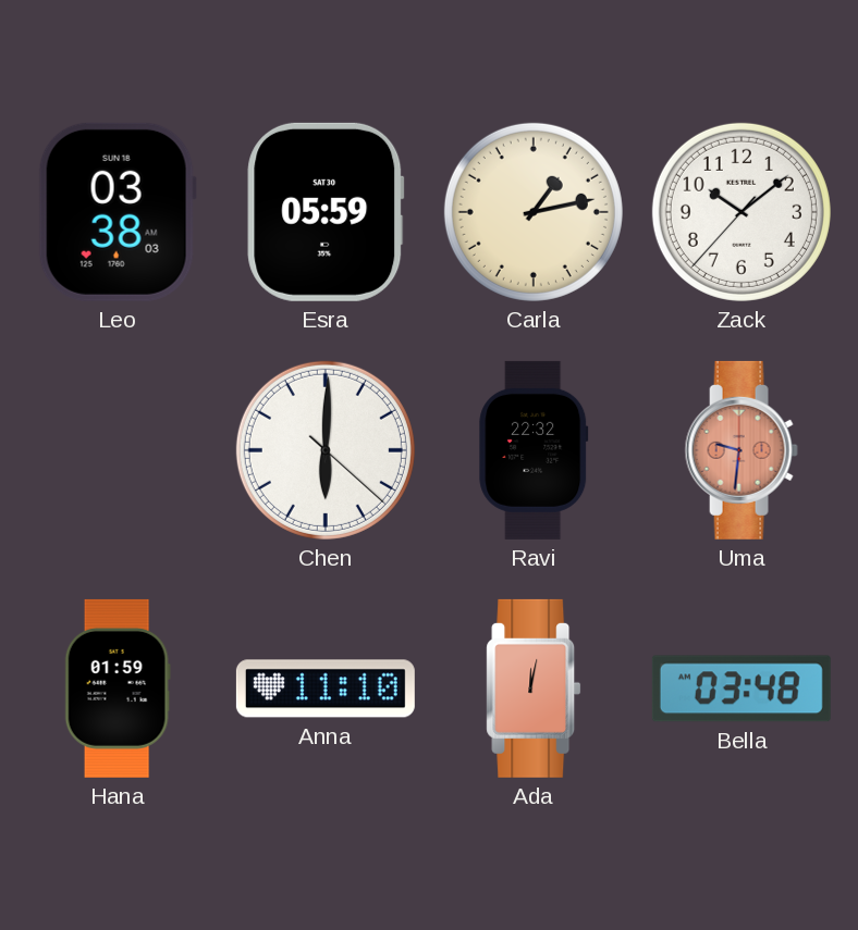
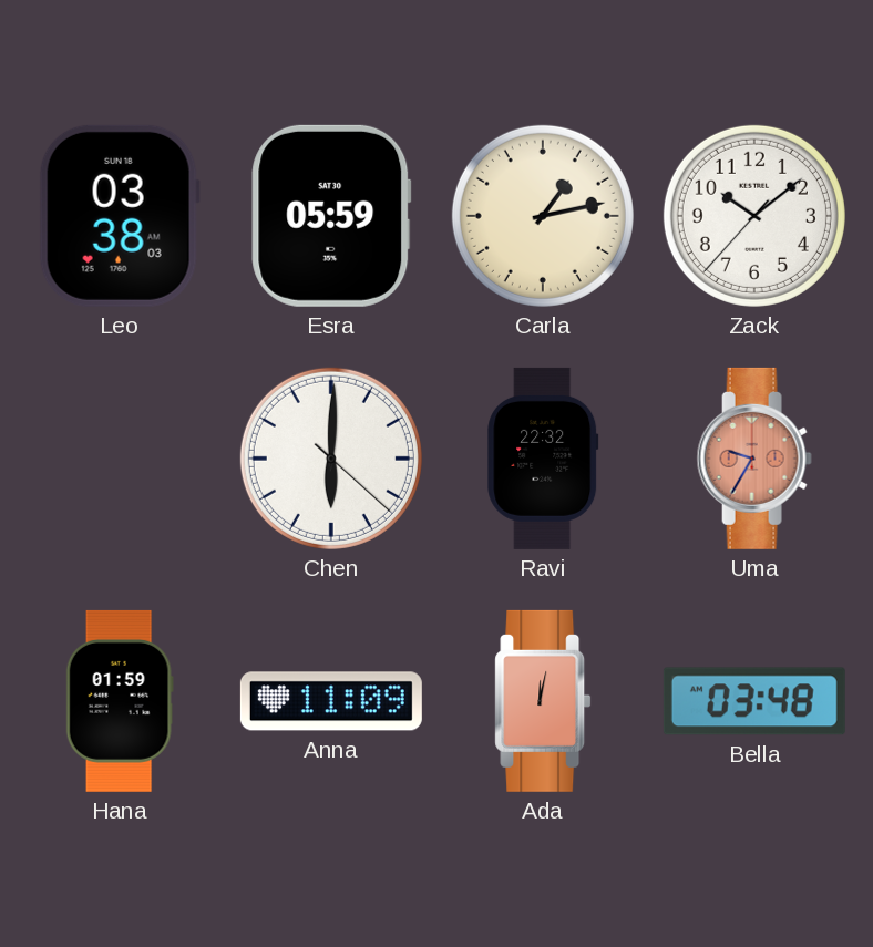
Uma: 9:31 -> 9:35 (754, 459)
Anna: 11:10 -> 11:09 (331, 701)
